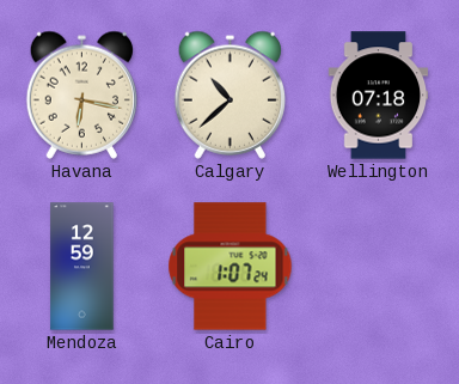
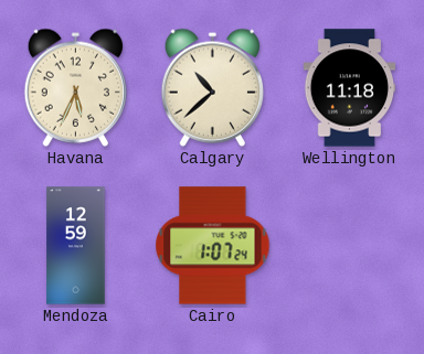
Havana: 6:17 -> 5:34 (75, 87)
Wellington: 07:18 -> 11:18 (350, 88)
